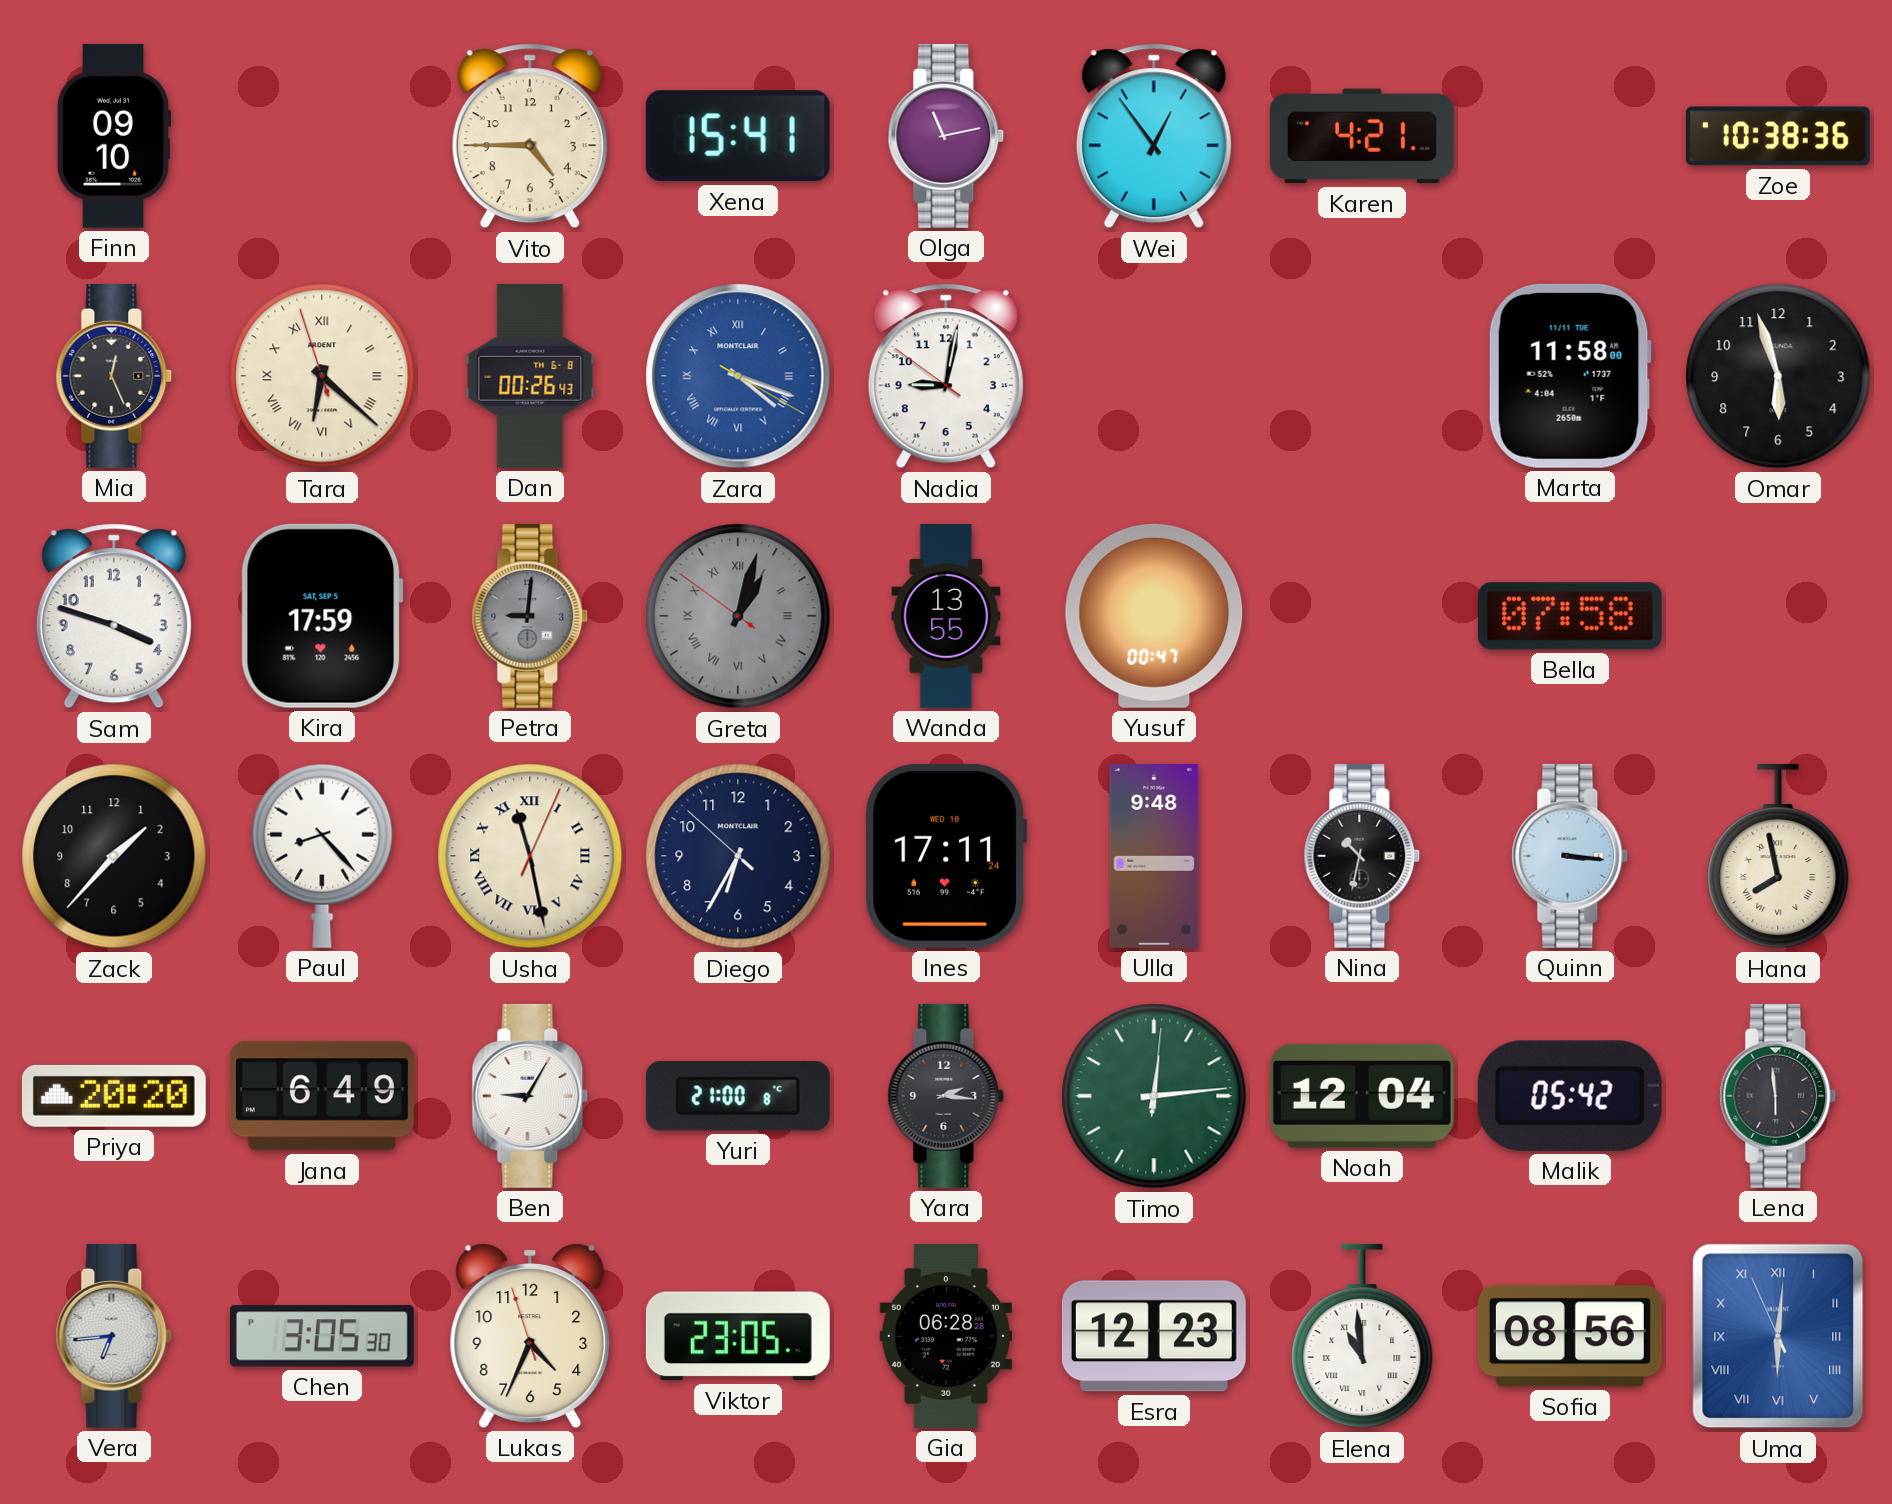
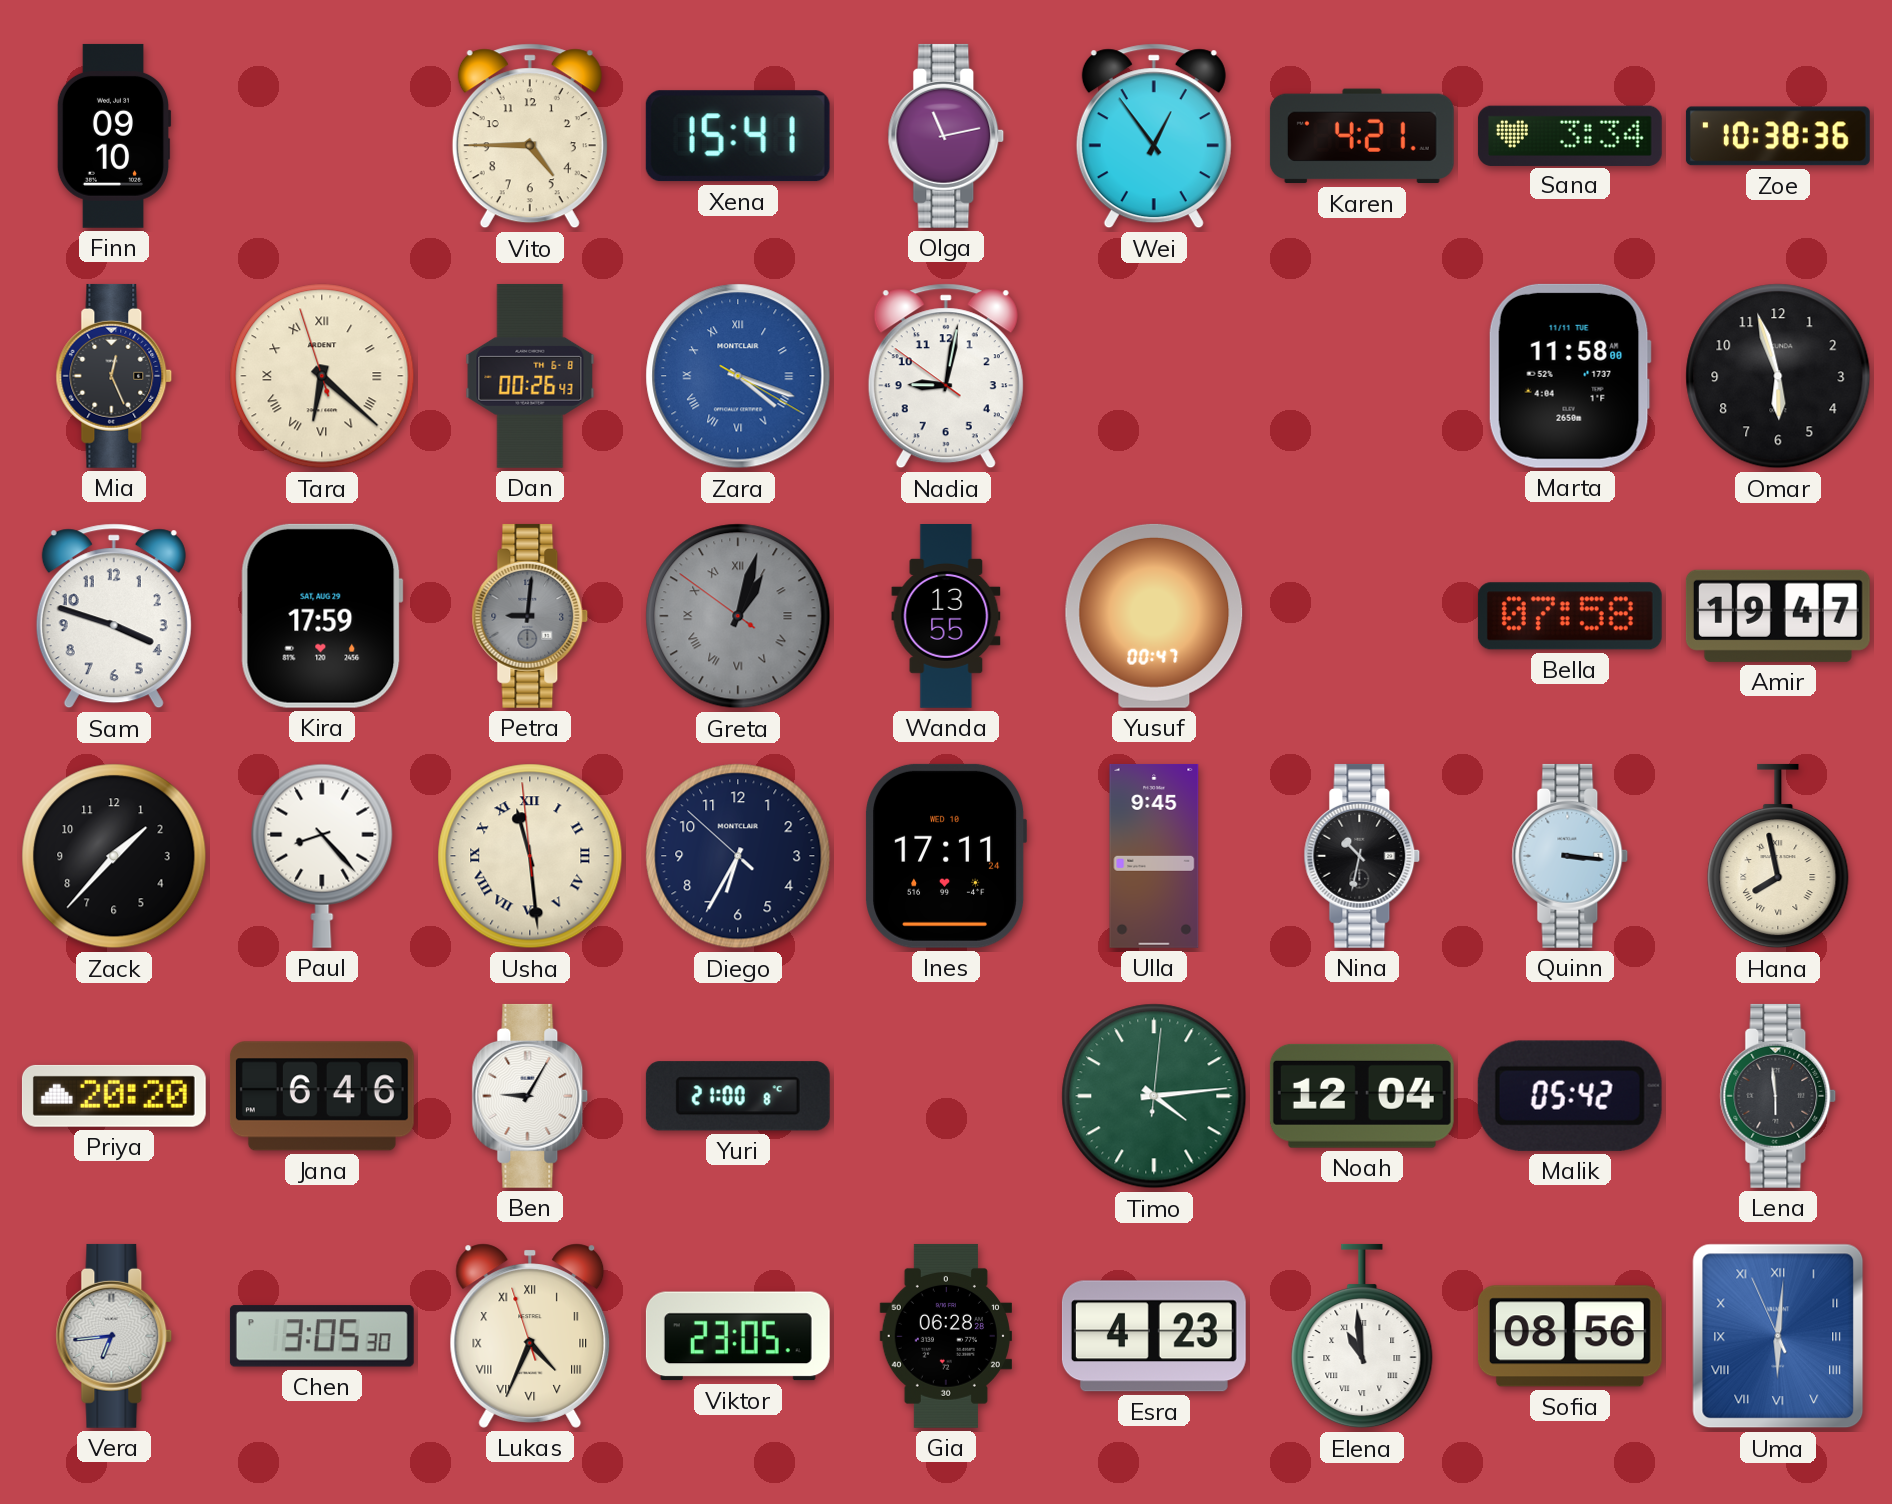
Sana: none -> 3:34 (1570, 135)
Kira date: SAT, SEP 5 -> SAT, AUG 29 (322, 616)
Amir: none -> 19:47 (1778, 616)
Usha: 11:28:04 -> 11:28:59 (530, 856)
Ulla: 9:48 -> 9:45 (1154, 856)
Jana: 6:49 -> 6:46 (322, 1096)
Yara: 2:16 -> none (946, 1096)
Timo: 12:14 -> 4:14 (1154, 1096)
Lukas numerals: Arabic -> Roman (530, 1336)
Esra: 12:23 -> 4:23 (1154, 1336)
